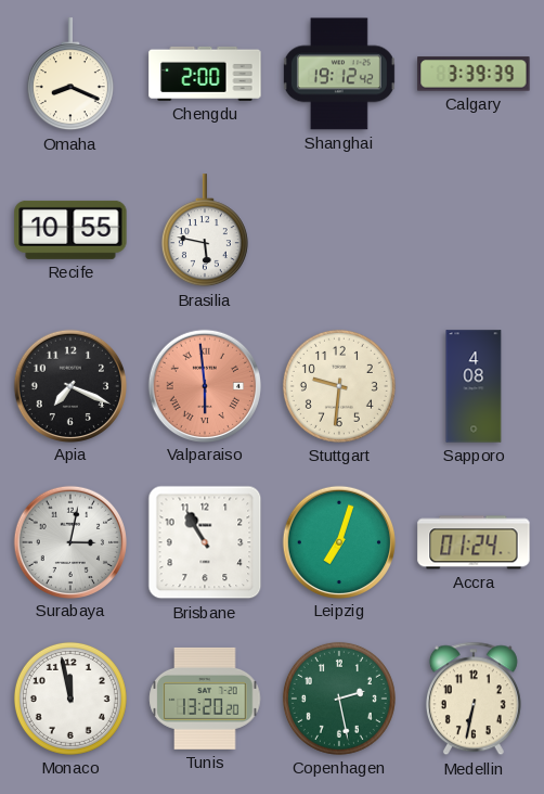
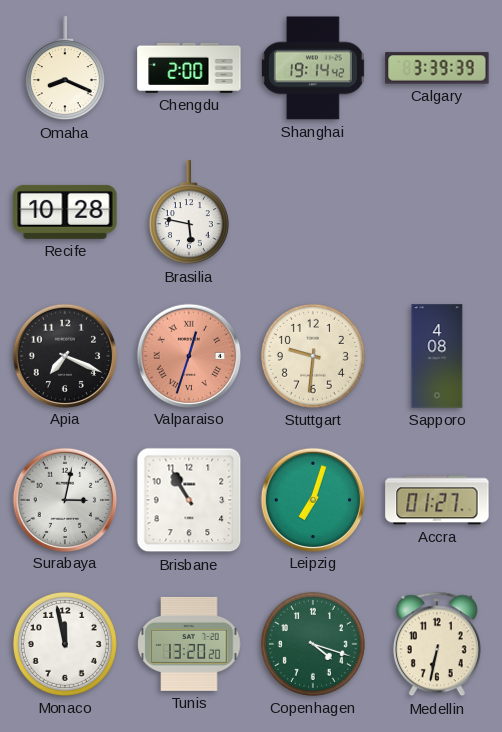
Shanghai: 19:12 -> 19:14 (313, 68)
Recife: 10:55 -> 10:28 (65, 212)
Valparaiso: 5:59 -> 12:33 (188, 355)
Accra: 01:24 -> 01:27 (437, 500)
Copenhagen: 2:28 -> 4:18 (313, 644)
